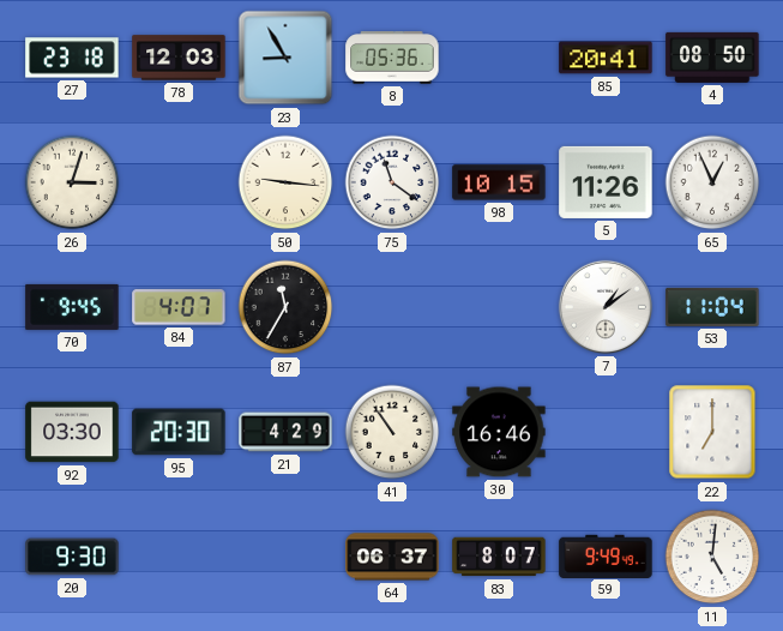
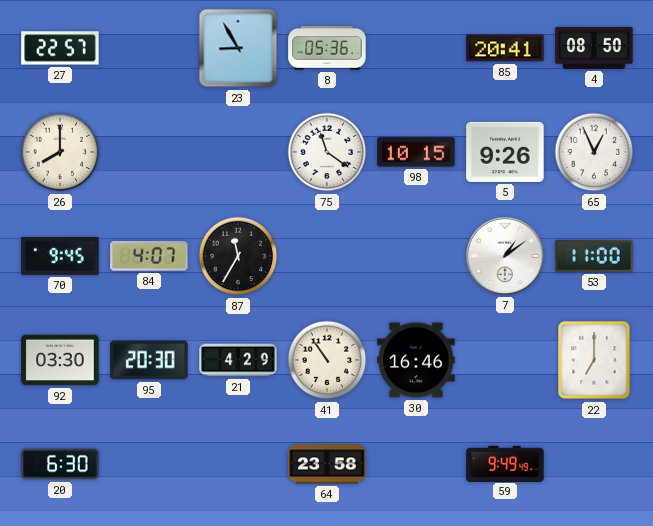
27: 23:18 -> 22:57 (60, 48)
78: 12:03 -> none (179, 58)
26: 3:03 -> 8:00 (60, 152)
50: 9:16 -> none (285, 182)
5: 11:26 -> 9:26 (505, 152)
53: 11:04 -> 11:00 (594, 256)
20: 9:30 -> 6:30 (60, 464)
64: 06:37 -> 23:58 (327, 464)
83: 8:07 -> none (499, 557)
11: 5:01 -> none (712, 557)
